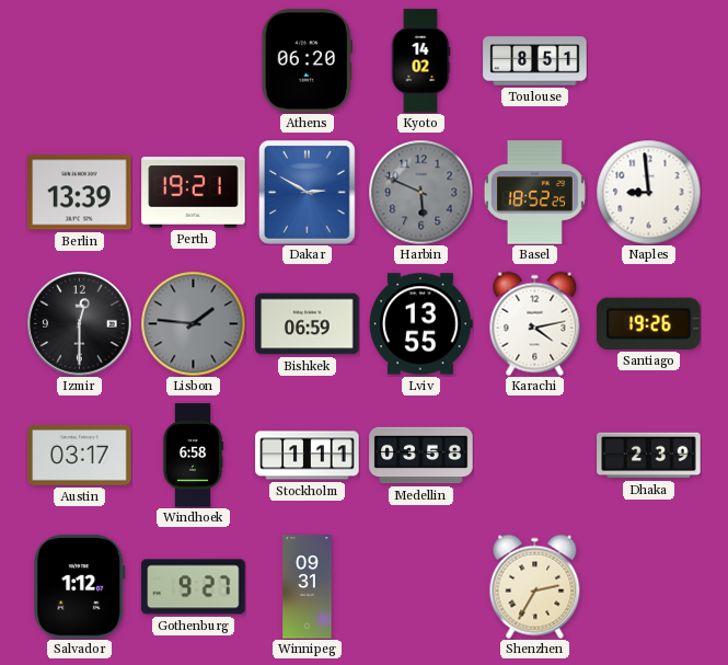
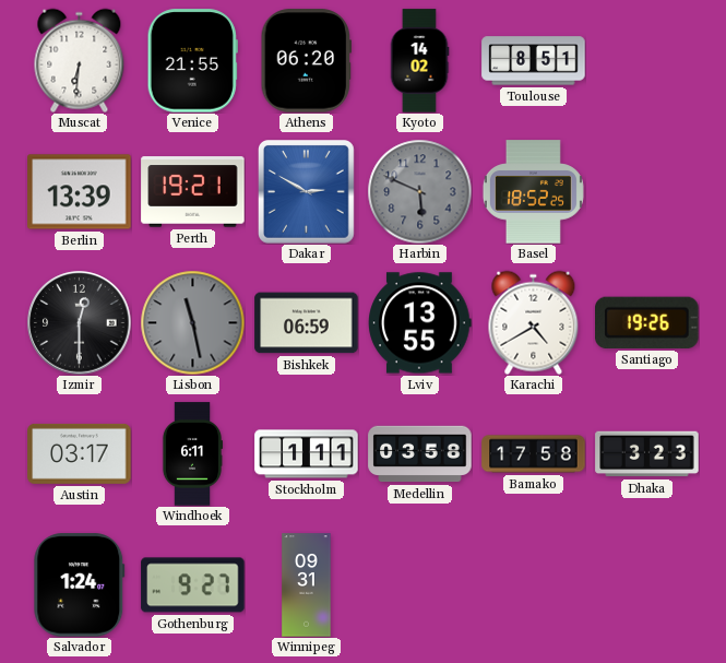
Muscat: none -> 6:31 (80, 60)
Venice: none -> 21:55 (192, 61)
Naples: 8:59 -> none (648, 192)
Lisbon: 1:46 -> 11:28 (192, 322)
Karachi: 4:13 -> 4:40 (534, 322)
Windhoek: 6:58 -> 6:11 (192, 454)
Bamako: none -> 17:58 (534, 454)
Dhaka: 2:39 -> 3:23 (647, 454)
Salvador: 1:12 -> 1:24 (80, 585)
Shenzhen: 2:35 -> none (535, 586)
